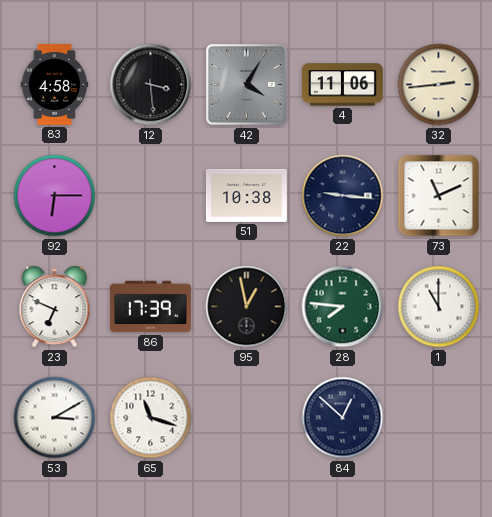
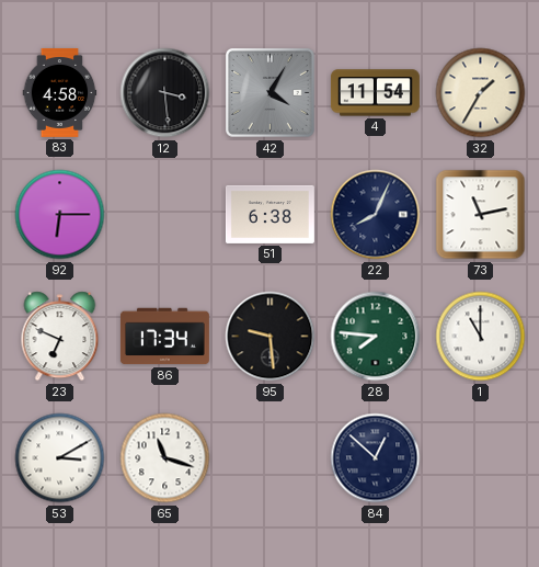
4: 11:06 -> 11:54 (375, 93)
32: 2:44 -> 1:35 (481, 93)
51: 10:38 -> 6:38 (269, 214)
22: 9:16 -> 8:04 (376, 215)
73: 11:11 -> 11:13 (481, 215)
86: 17:39 -> 17:34 (164, 337)
95: 12:58 -> 9:29 (271, 337)
